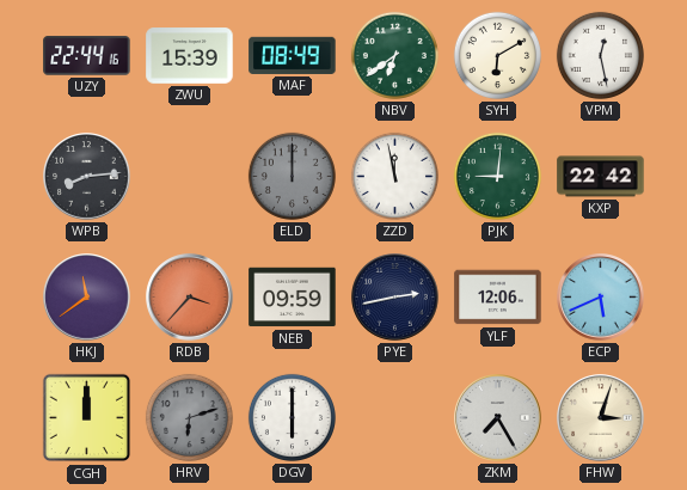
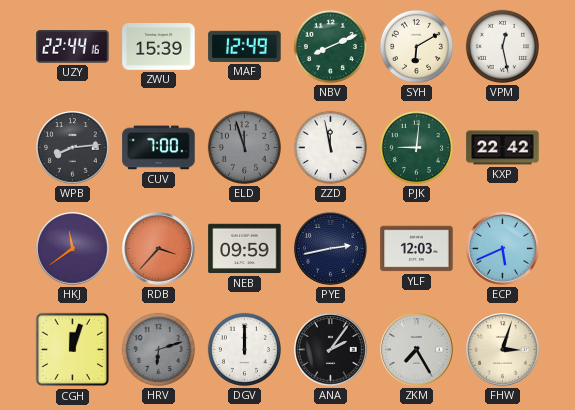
MAF: 08:49 -> 12:49 (245, 46)
NBV: 6:39 -> 8:11 (330, 46)
CUV: none -> 7:00 (159, 148)
ELD: 12:00 -> 11:57 (244, 147)
YLF: 12:06 -> 12:03 (417, 249)
CGH: 12:00 -> 12:03 (73, 350)
DGV: 6:00 -> 12:00 (244, 349)
ANA: none -> 2:06 (331, 350)
